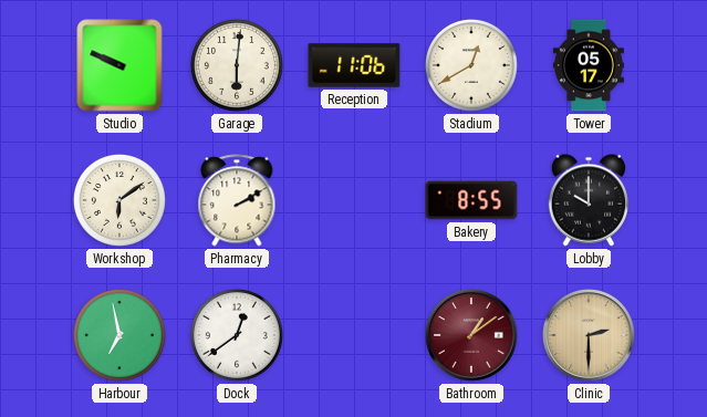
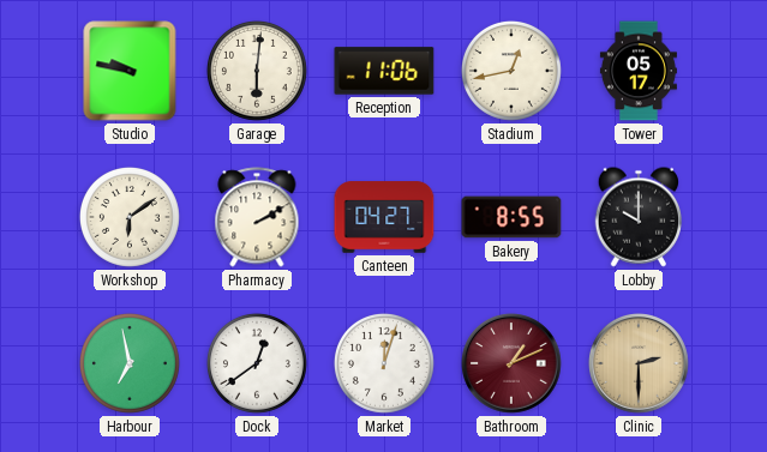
Studio: 9:49 -> 9:47 (130, 71)
Stadium: 12:40 -> 12:43 (511, 71)
Canteen: none -> 04:27 (384, 217)
Market: none -> 12:03 (384, 363)
Bathroom: 1:09 -> 1:11 (511, 363)
